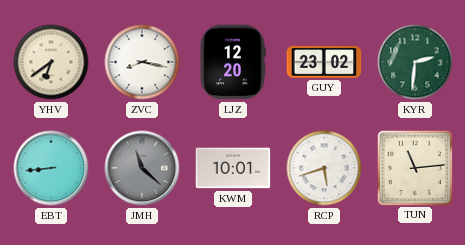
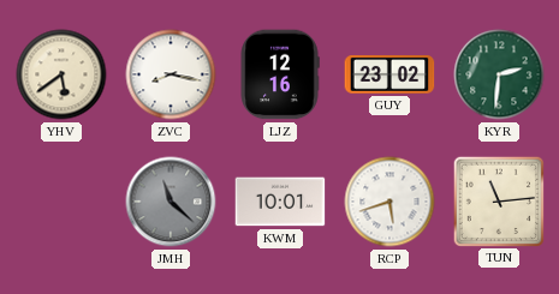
YHV: 6:39 -> 5:39 (61, 74)
LJZ: 12:20 -> 12:16 (280, 74)
EBT: 8:44 -> none (51, 168)
